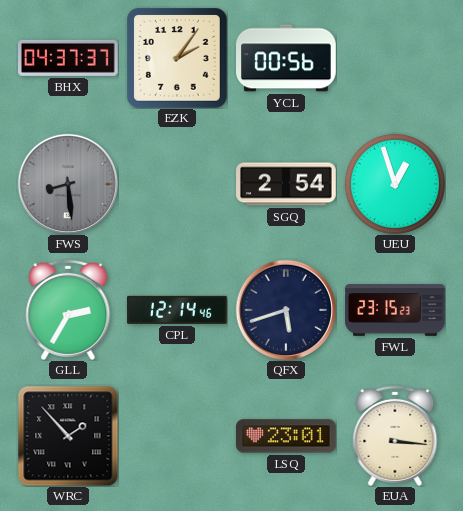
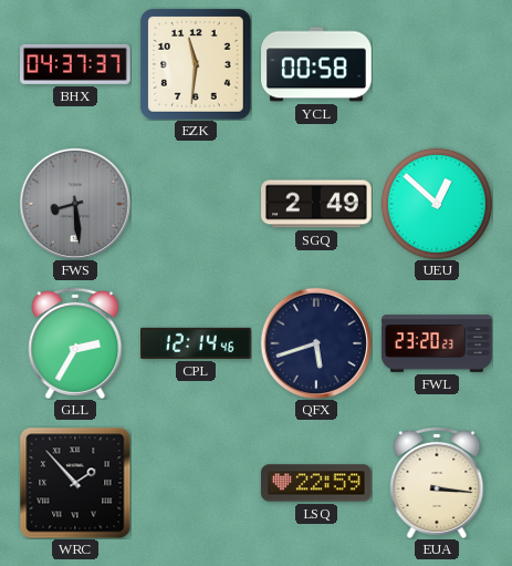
EZK: 2:06 -> 11:31 (196, 64)
YCL: 00:56 -> 00:58 (316, 64)
SGQ: 2:54 -> 2:49 (316, 204)
UEU: 12:57 -> 12:52 (437, 204)
FWL: 23:15 -> 23:20 (437, 343)
LSQ: 23:01 -> 22:59 (317, 483)
